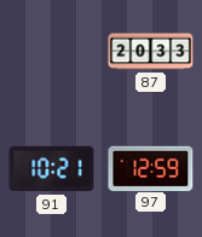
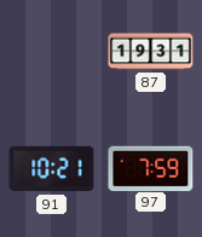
87: 20:33 -> 19:31 (151, 52)
97: 12:59 -> 7:59 (151, 168)
